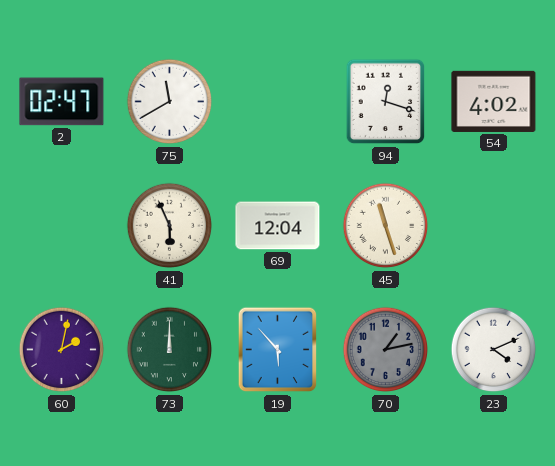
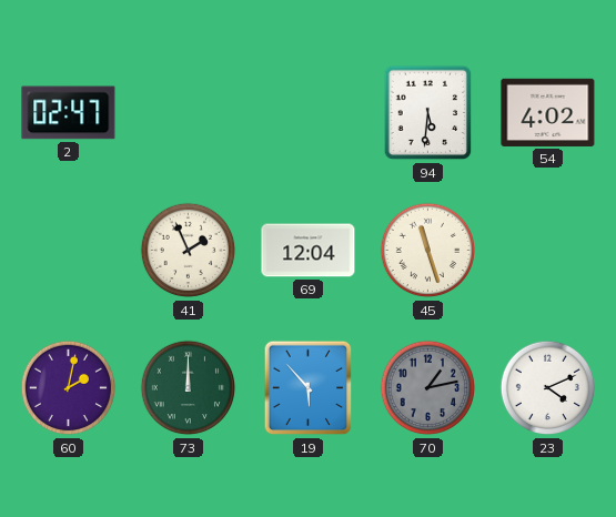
75: 11:40 -> none (170, 102)
94: 12:18 -> 5:31 (428, 113)
41: 5:56 -> 1:56 (189, 251)
